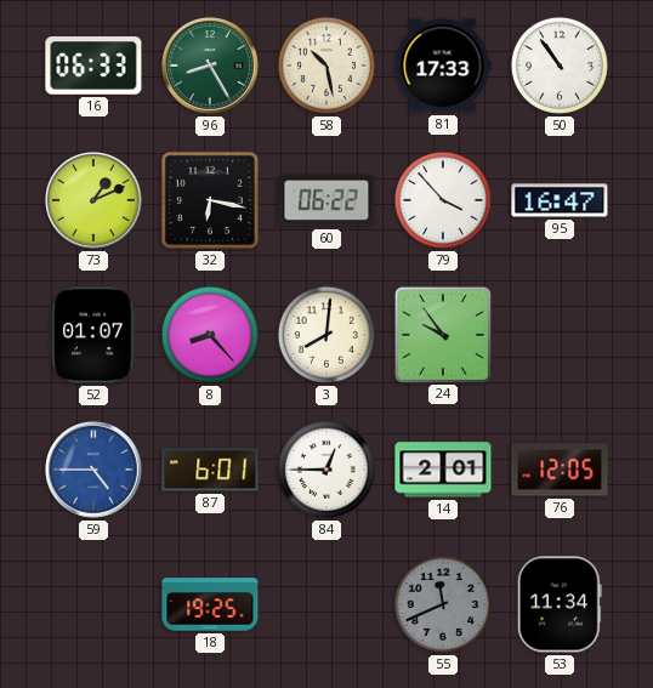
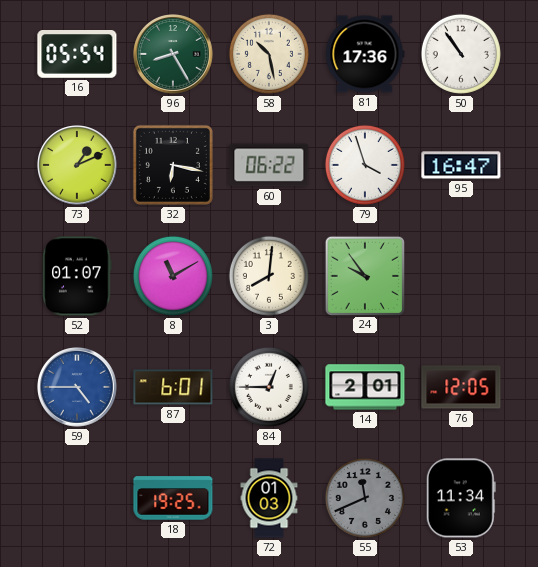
16: 06:33 -> 05:54 (77, 55)
81: 17:33 -> 17:36 (365, 54)
79: 3:53 -> 3:57 (365, 165)
8: 8:23 -> 11:10 (173, 276)
72: none -> 01:03 (269, 498)
